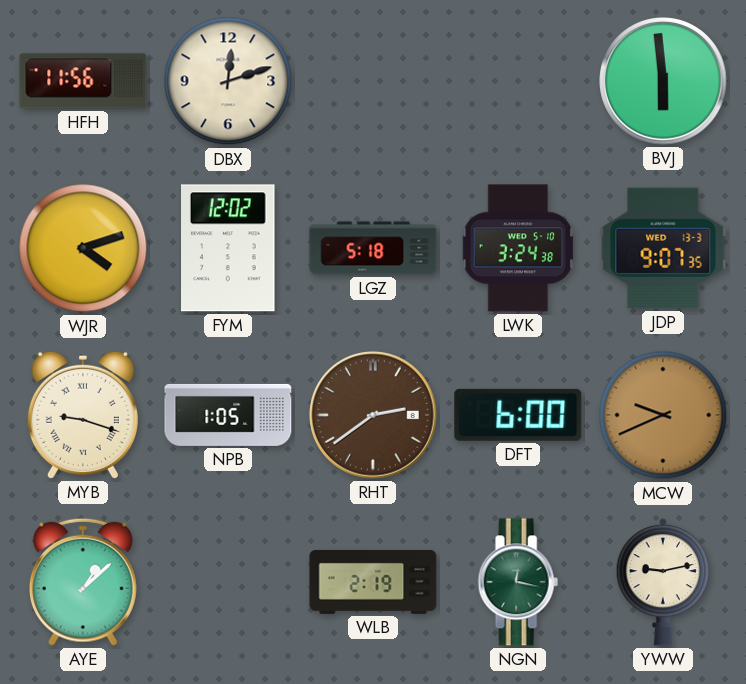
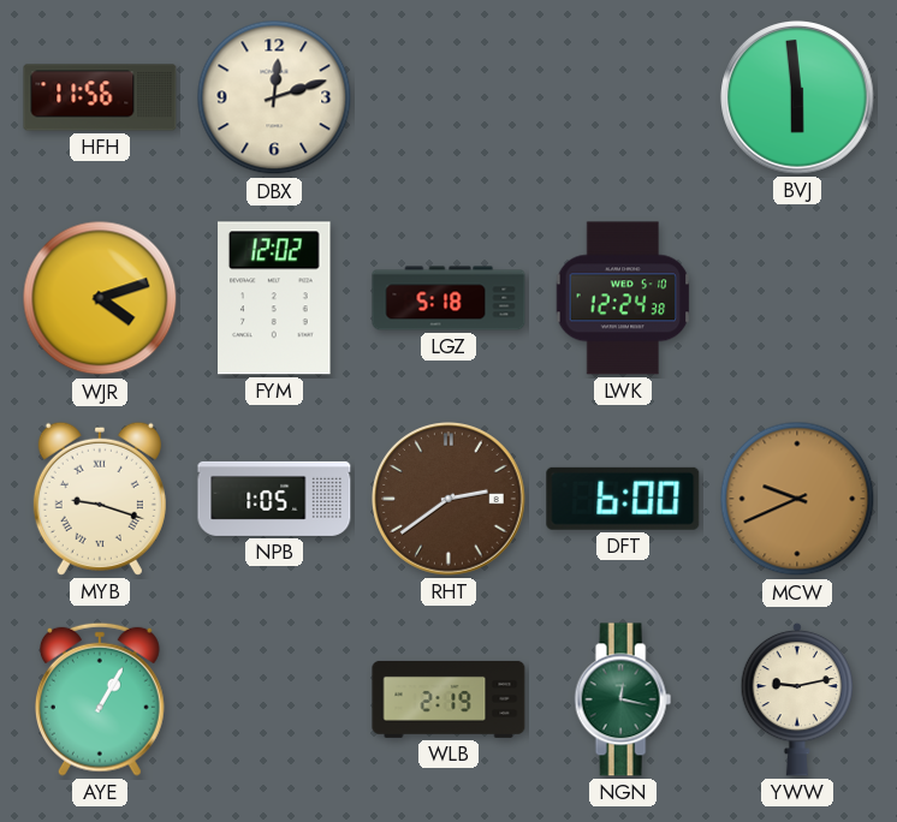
LWK: 3:24 -> 12:24 (623, 298)
JDP: 9:07 -> none (663, 248)
AYE: 1:08 -> 1:05 (100, 699)
